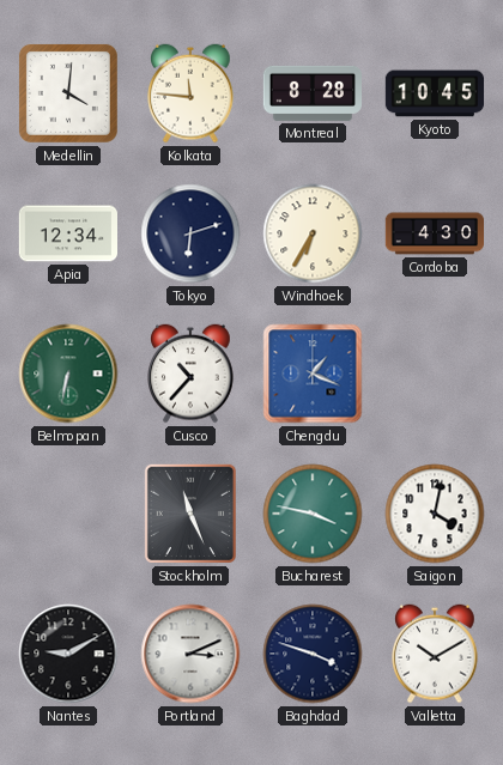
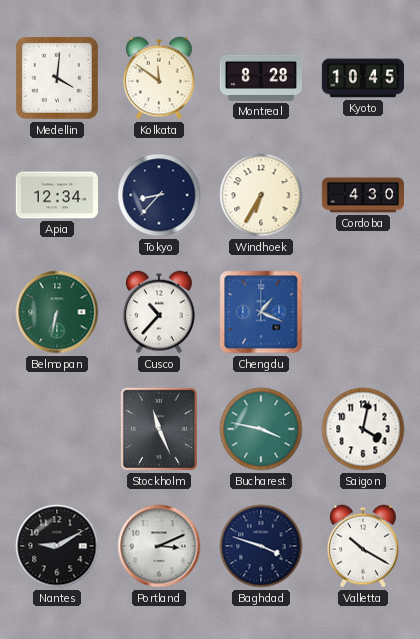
Kolkata: 11:46 -> 11:51 (159, 78)
Tokyo: 6:12 -> 8:37 (159, 195)
Valletta: 10:10 -> 10:20 (363, 546)
